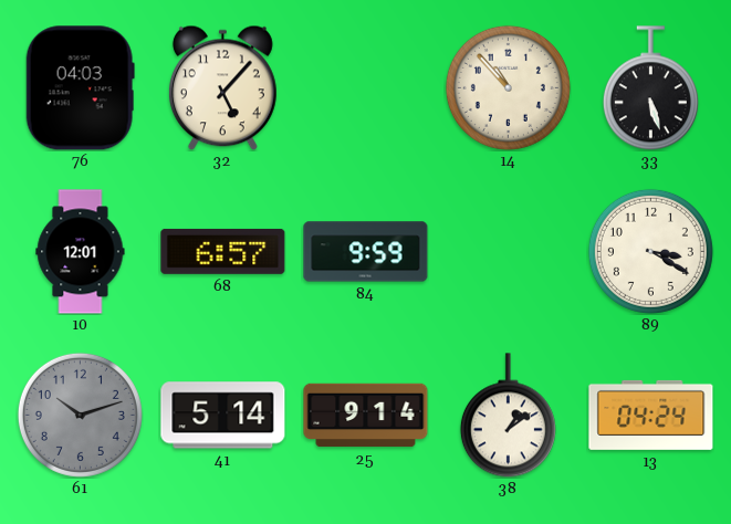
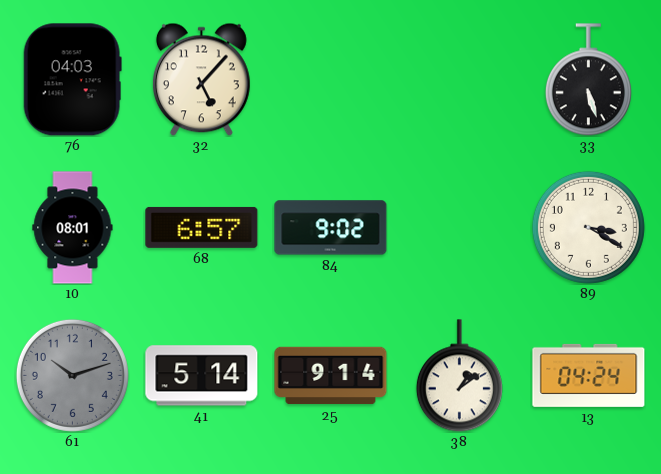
14: 10:53 -> none (508, 87)
10: 12:01 -> 08:01 (73, 228)
84: 9:59 -> 9:02 (331, 228)
